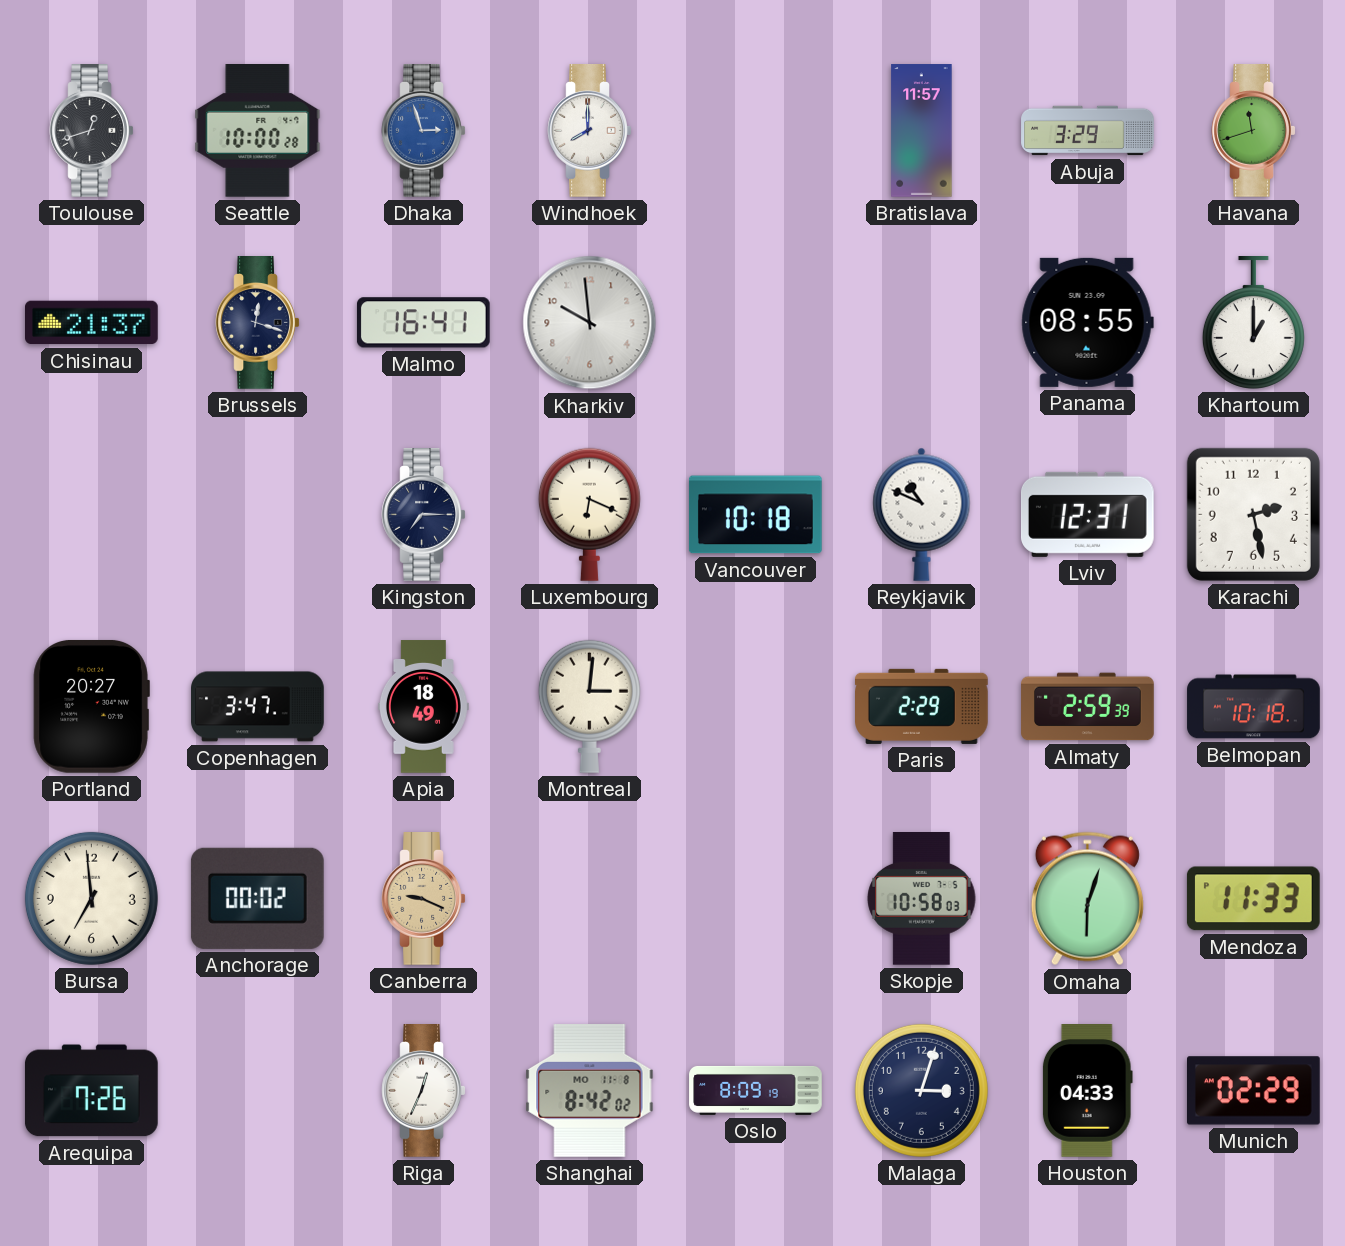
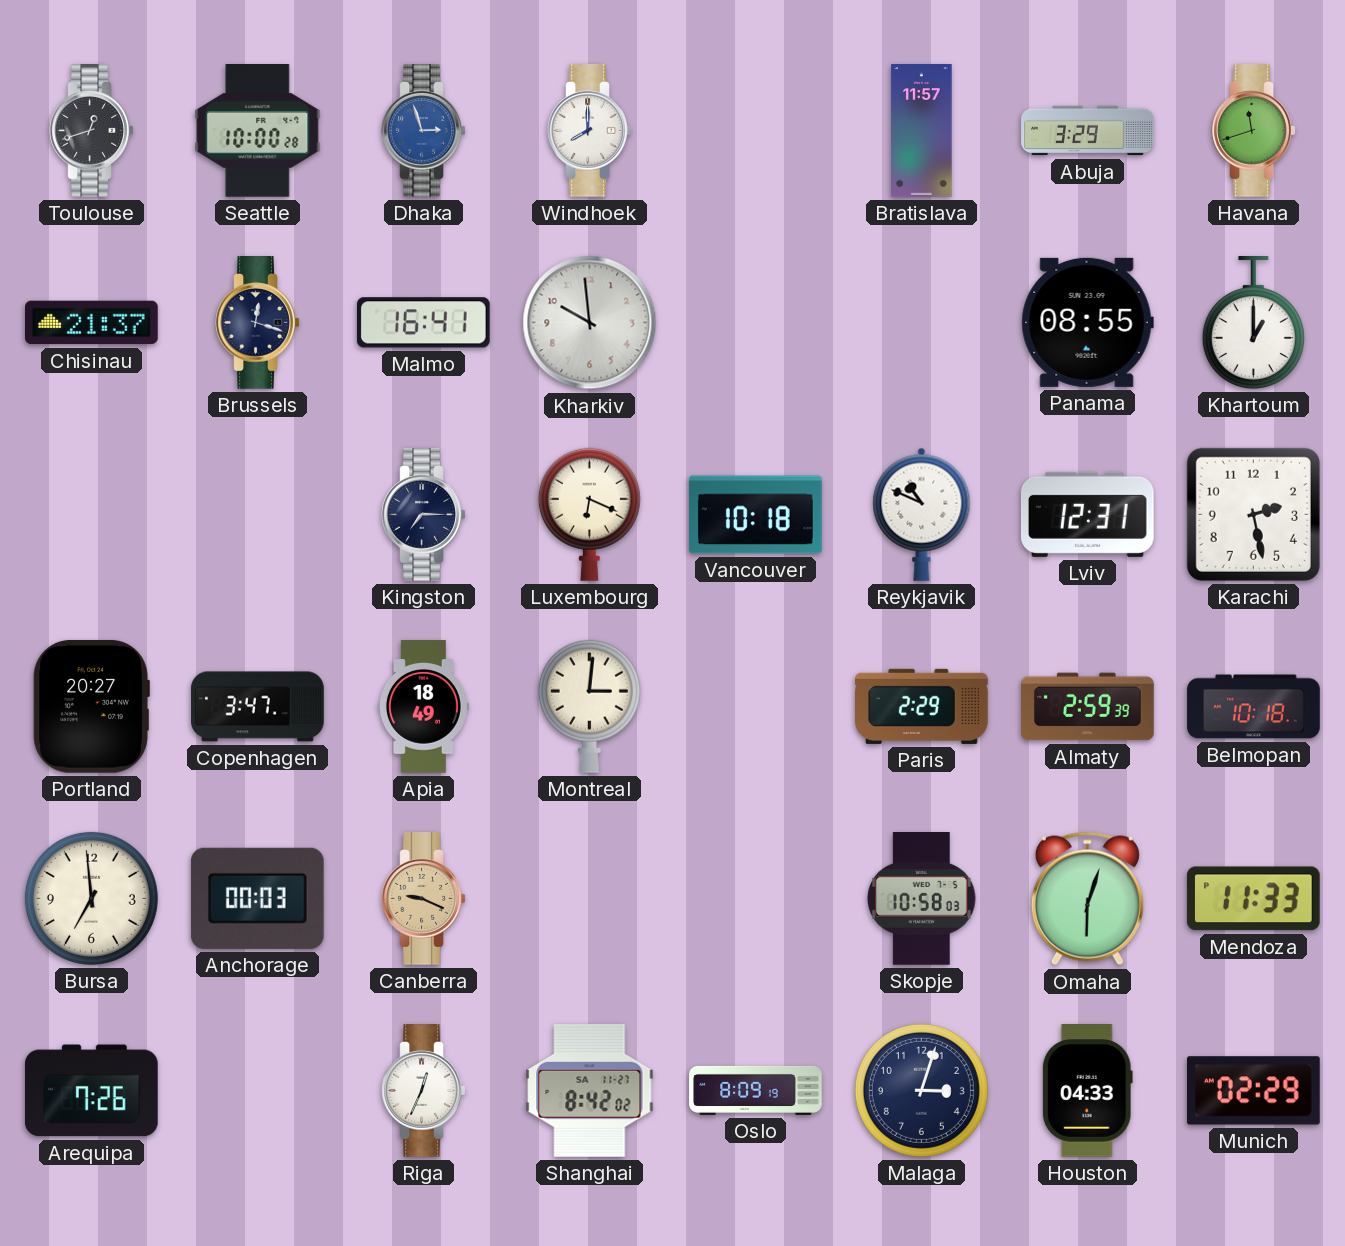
Anchorage: 00:02 -> 00:03 (257, 898)
Shanghai date: MO 11-8 -> SA 11-27 (590, 1090)
